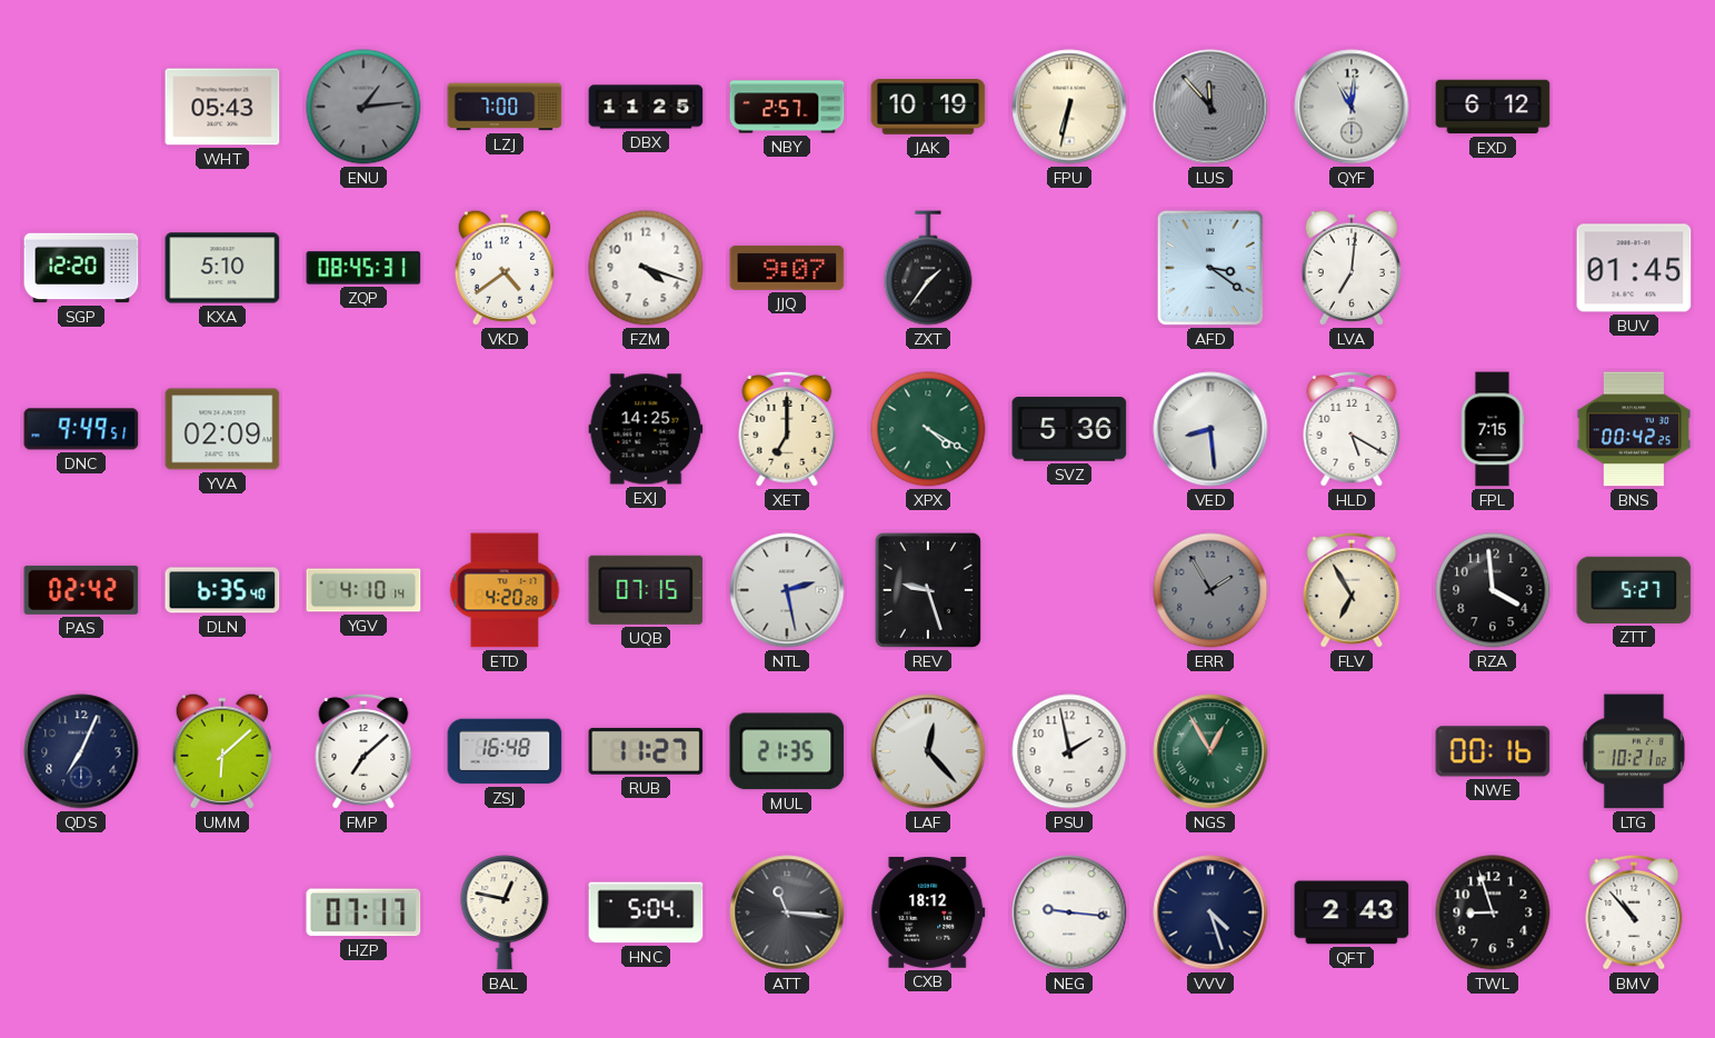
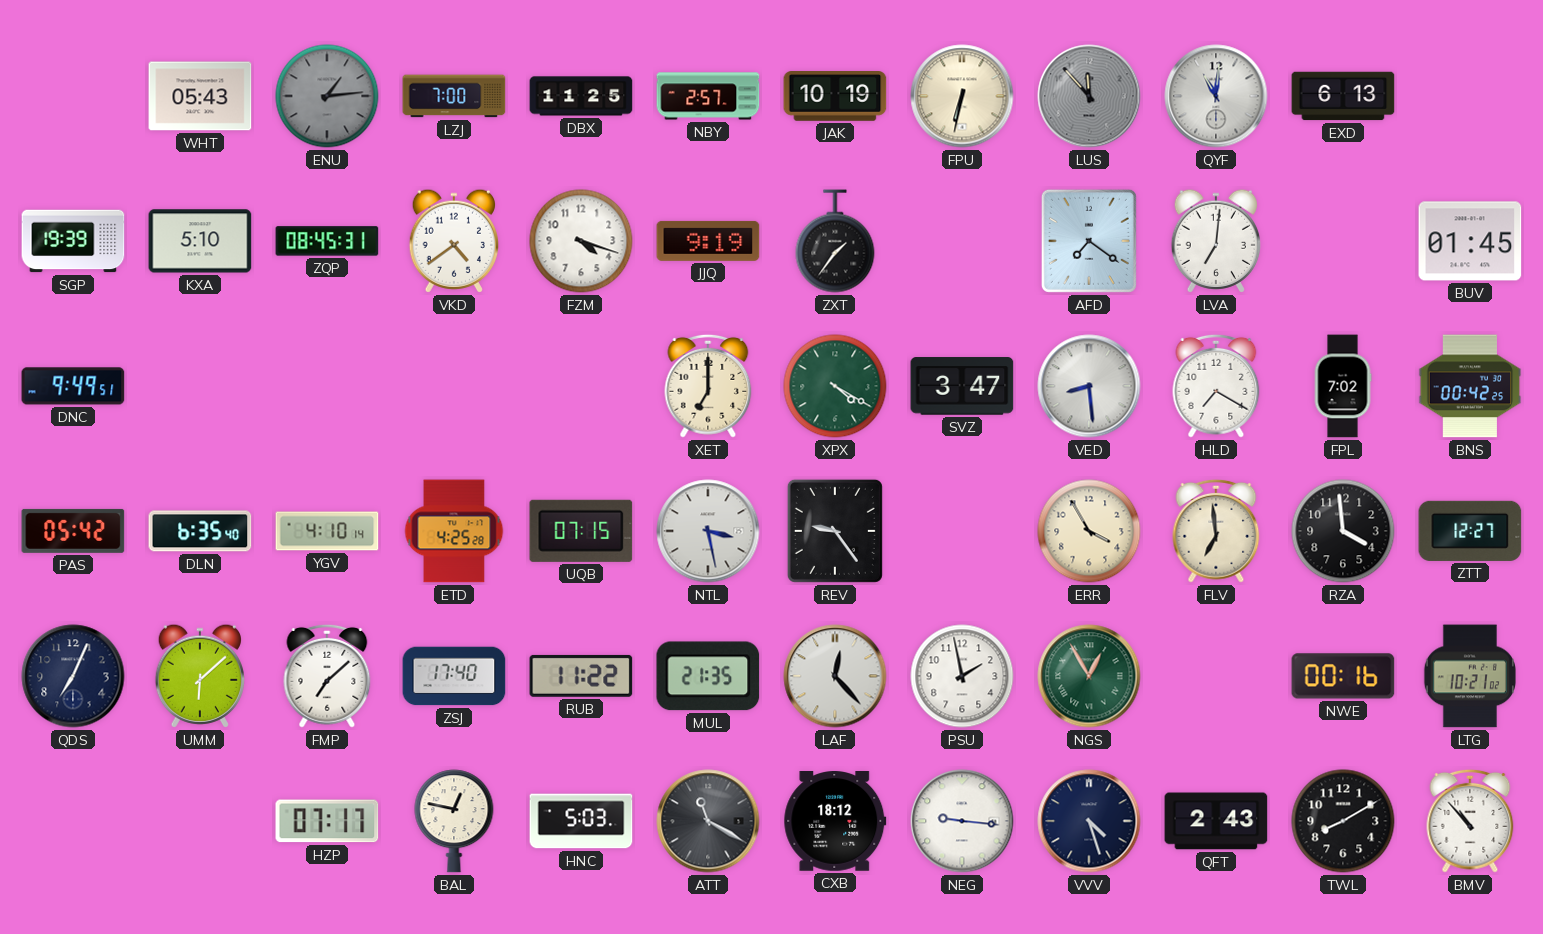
EXD: 6:12 -> 6:13 (1343, 96)
SGP: 12:20 -> 19:39 (73, 241)
JJQ: 9:07 -> 9:19 (708, 241)
AFD: 3:21 -> 7:21 (1089, 241)
YVA: 02:09 -> none (222, 429)
EXJ: 14:25 -> none (646, 429)
SVZ: 5:36 -> 3:47 (962, 386)
HLD: 5:20 -> 7:20 (1216, 386)
FPL: 7:15 -> 7:02 (1343, 386)
PAS: 02:42 -> 05:42 (73, 531)
ETD: 4:20 -> 4:25 (454, 531)
NTL: 2:28 -> 3:28 (708, 531)
REV: 9:27 -> 9:24 (835, 531)
ERR: 1:55 -> 3:55 (1089, 531)
ERR dial: grey -> cream (1089, 531)
FLV: 6:55 -> 6:59 (1216, 531)
ZTT: 5:27 -> 12:27 (1470, 531)
ZSJ: 16:48 -> 17:40 (454, 676)
RUB: 11:27 -> 11:22 (581, 676)
HNC: 5:04 -> 5:03 (581, 821)
ATT: 11:16 -> 11:20 (708, 821)
TWL: 8:57 -> 8:10 (1343, 821)
